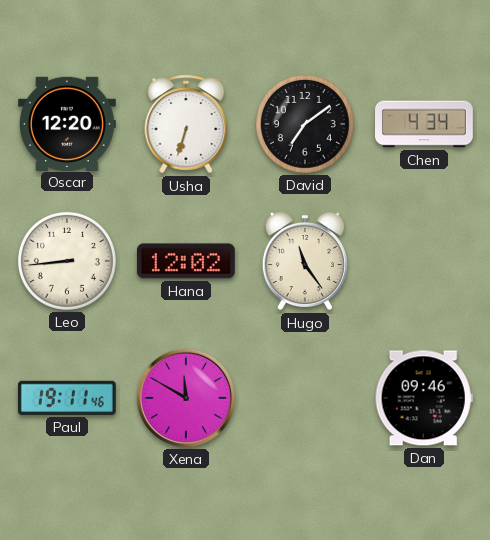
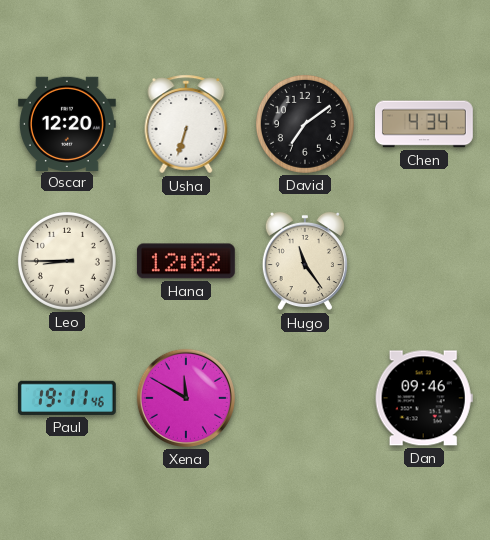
Leo: 8:44 -> 8:45 (67, 261)
